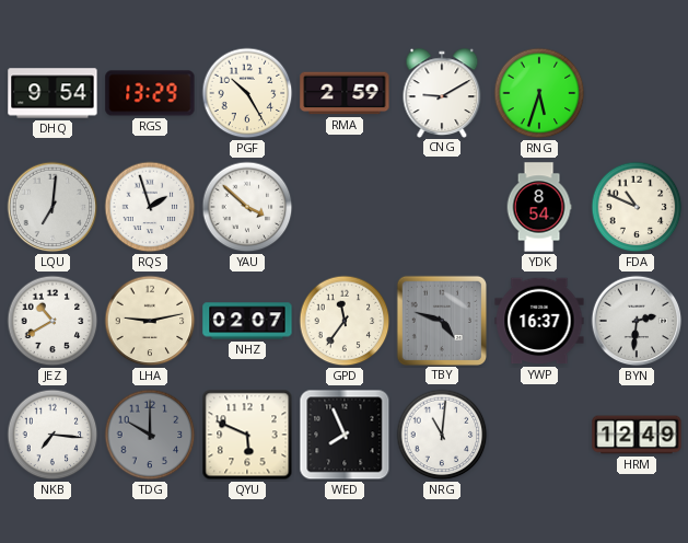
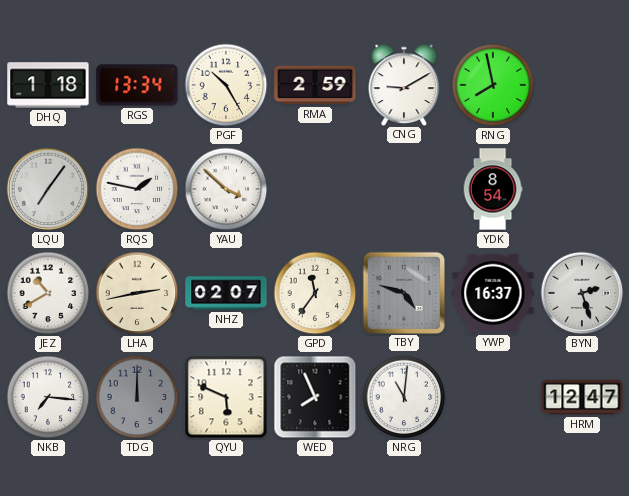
DHQ: 9:54 -> 1:18 (48, 85)
RGS: 13:29 -> 13:34 (137, 85)
RNG: 5:33 -> 7:58 (493, 85)
LQU: 7:01 -> 7:06 (48, 189)
RQS: 1:57 -> 1:47 (137, 189)
FDA: 10:49 -> none (637, 207)
LHA: 9:13 -> 2:43 (137, 293)
BYN: 2:31 -> 2:27 (582, 293)
TDG: 10:00 -> 12:00 (137, 397)
HRM: 12:49 -> 12:47 (582, 397)
